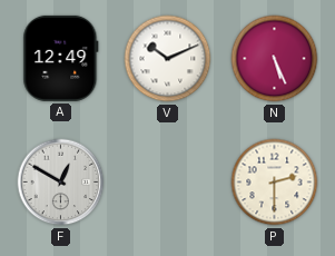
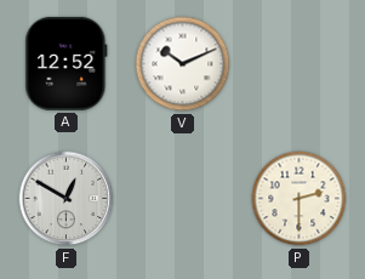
A: 12:49 -> 12:52 (67, 63)
N: 5:26 -> none (275, 59)
